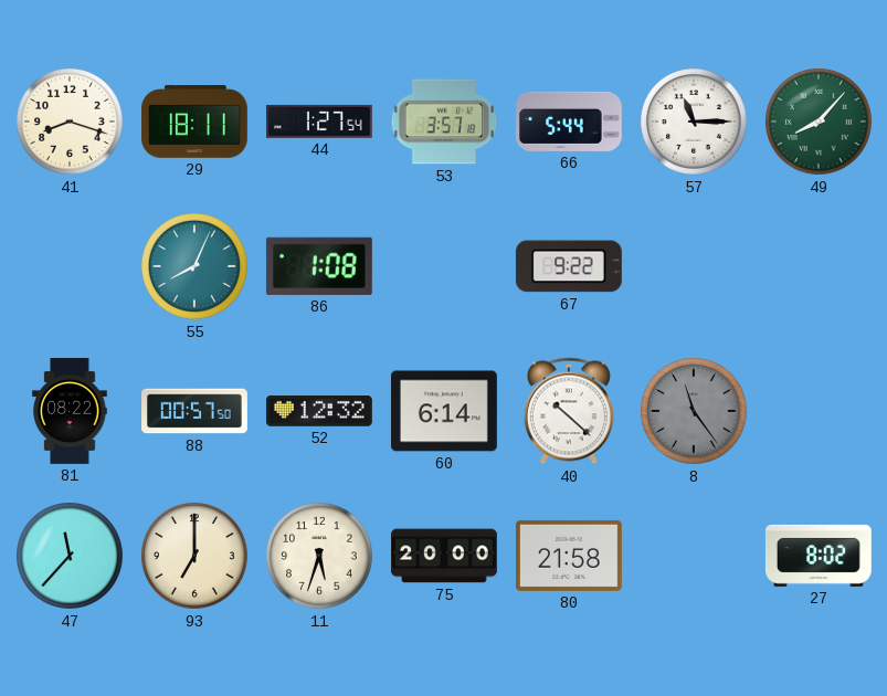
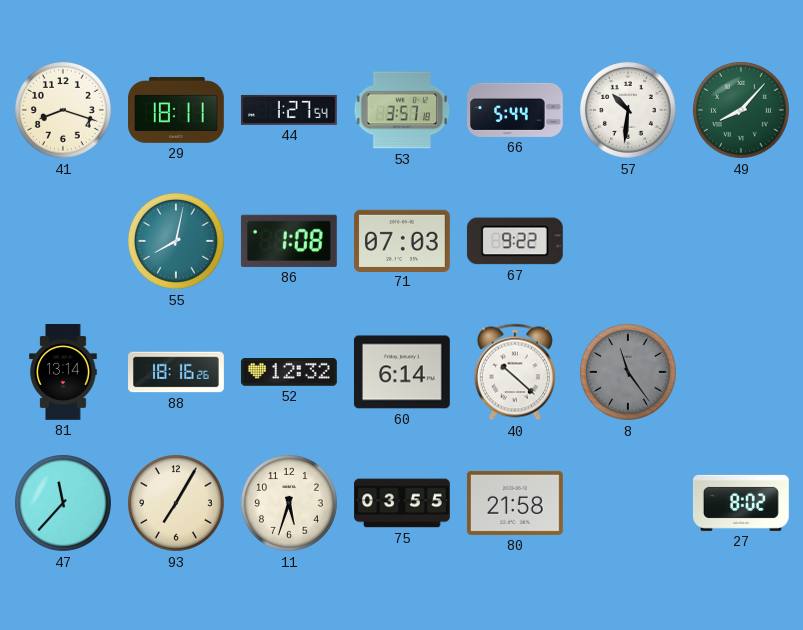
57: 11:15 -> 10:31 (629, 111)
55: 8:04 -> 8:02 (177, 242)
71: none -> 07:03 (402, 240)
81: 08:22 -> 13:14 (63, 373)
88: 00:57 -> 18:16 (177, 372)
93: 7:00 -> 7:05 (177, 504)
75: 20:00 -> 03:55 (403, 503)
